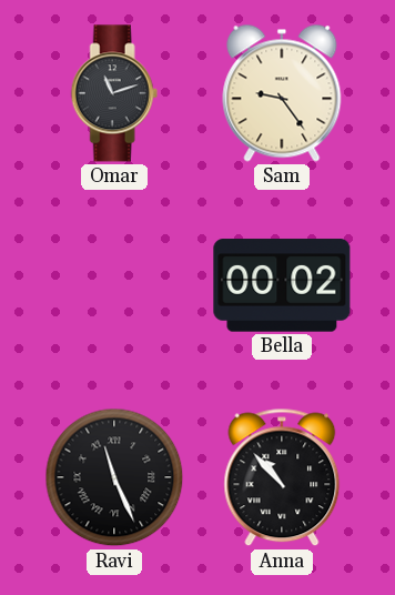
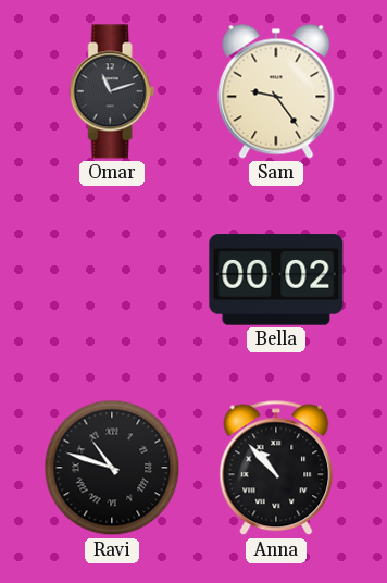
Ravi: 11:26 -> 10:48 (112, 468)
